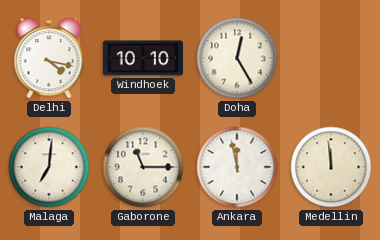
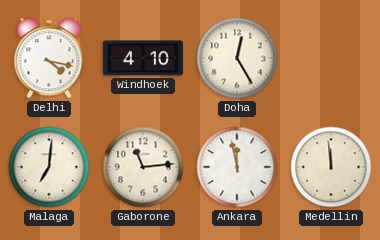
Windhoek: 10:10 -> 4:10 (143, 58)
Gaborone: 11:15 -> 11:14 (143, 167)
